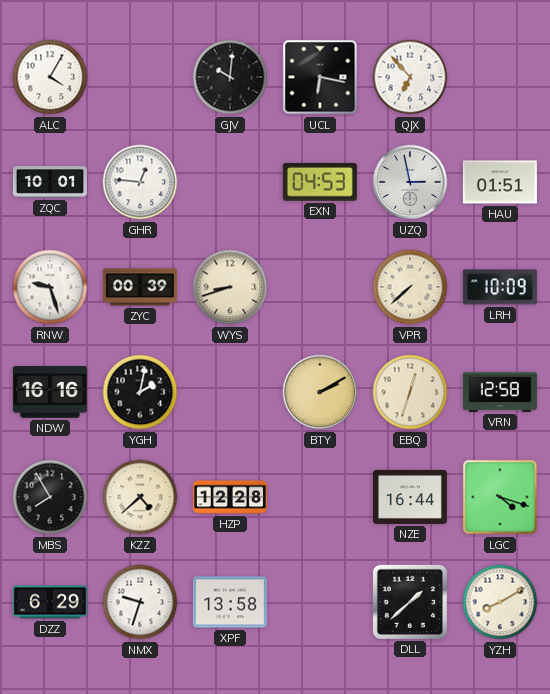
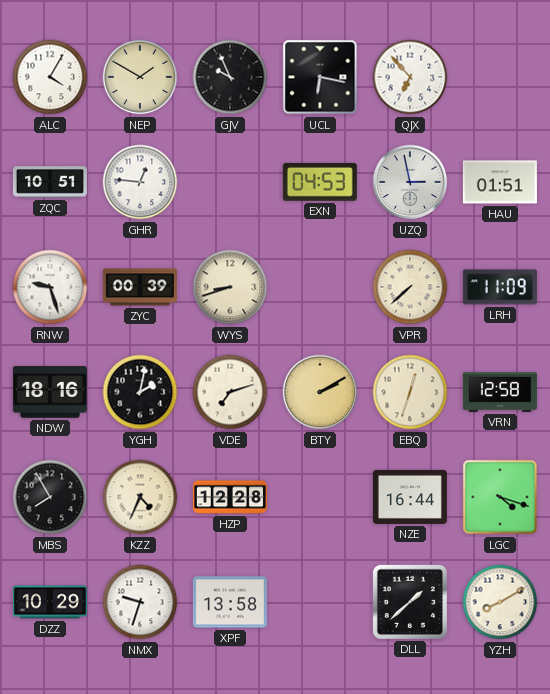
NEP: none -> 1:50 (140, 77)
GJV: 10:01 -> 9:56 (230, 77)
ZQC: 10:01 -> 10:51 (50, 182)
LRH: 10:09 -> 11:09 (500, 287)
NDW: 16:16 -> 18:16 (50, 392)
VDE: none -> 7:12 (230, 392)
KZZ: 4:38 -> 4:34 (140, 497)
DZZ: 6:29 -> 10:29 (50, 602)
